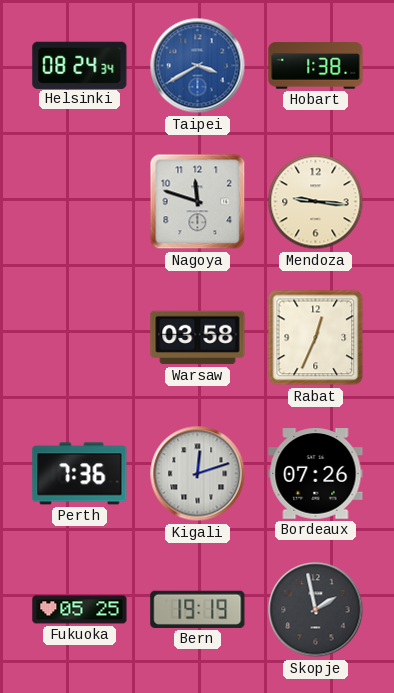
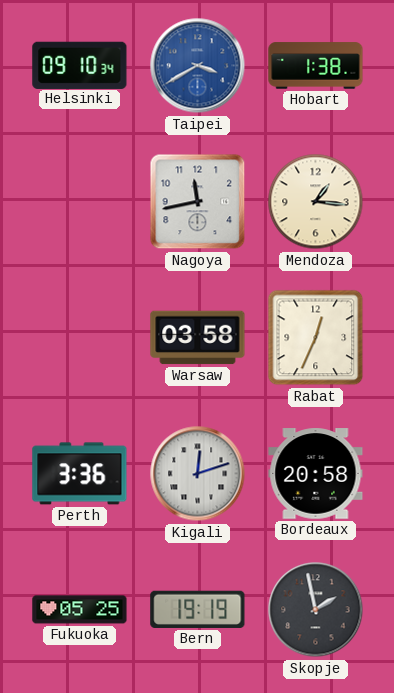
Helsinki: 08:24 -> 09:10 (80, 65)
Nagoya: 11:48 -> 11:43 (198, 202)
Mendoza: 9:16 -> 1:16 (316, 202)
Perth: 7:36 -> 3:36 (80, 474)
Bordeaux: 07:26 -> 20:58 (316, 474)
